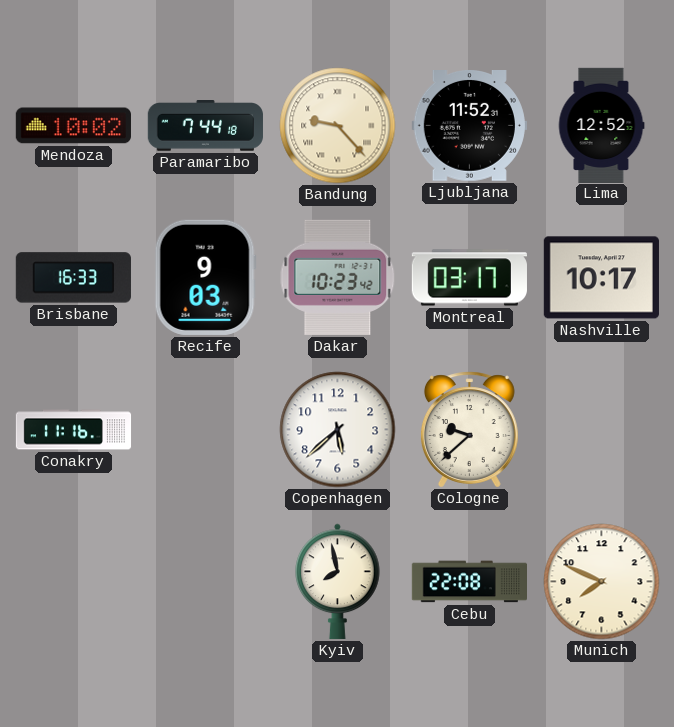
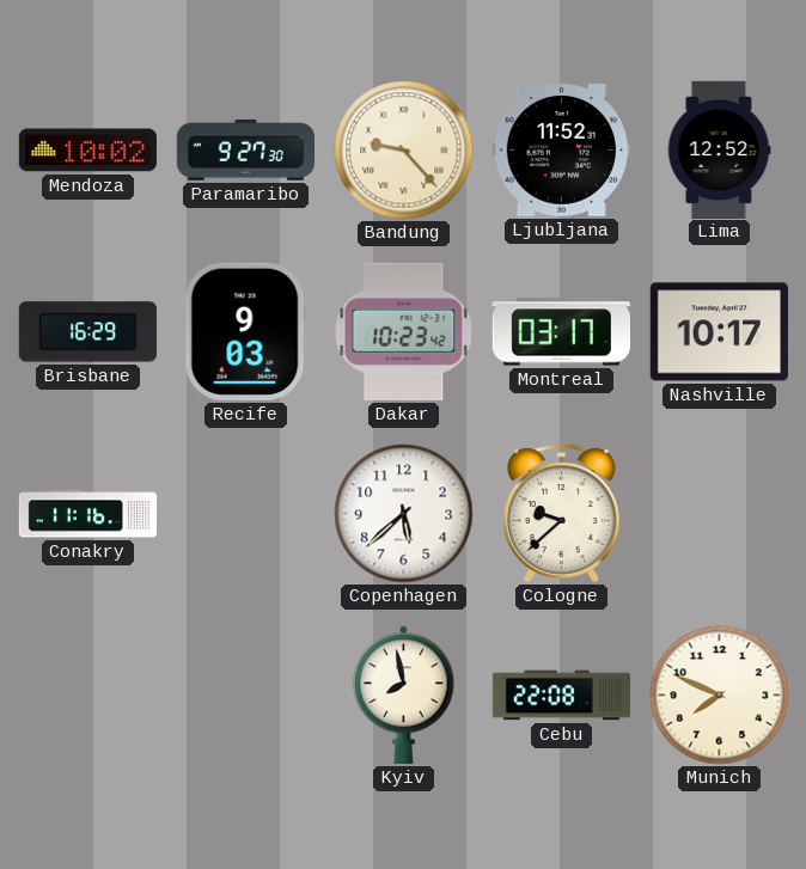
Paramaribo: 7:44 -> 9:27 (245, 151)
Brisbane: 16:33 -> 16:29 (87, 332)
